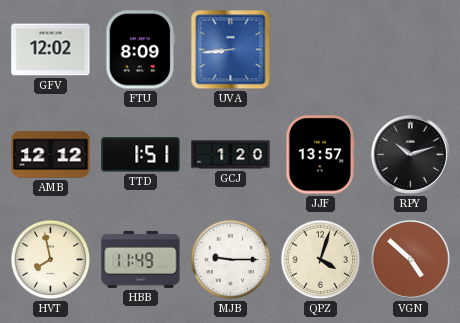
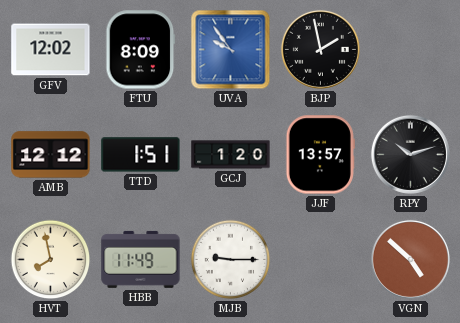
UVA: 8:44 -> 9:54 (231, 50)
BJP: none -> 1:58 (320, 49)
QPZ: 4:03 -> none (321, 260)
